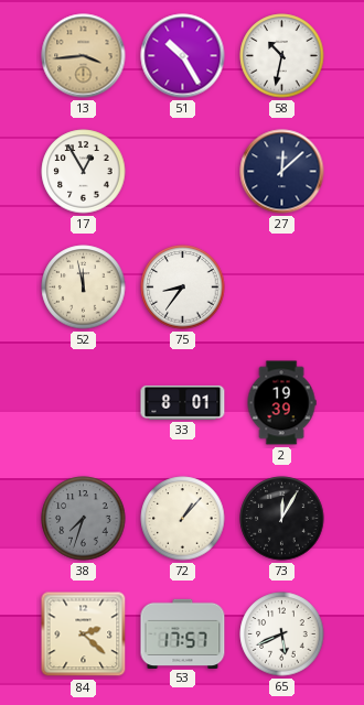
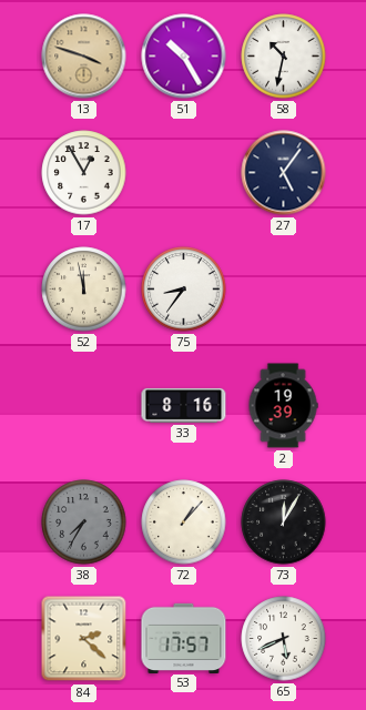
13: 3:44 -> 3:48 (84, 57)
27: 12:08 -> 5:06 (284, 173)
33: 8:01 -> 8:16 (184, 405)
38: 7:33 -> 7:35 (84, 523)
